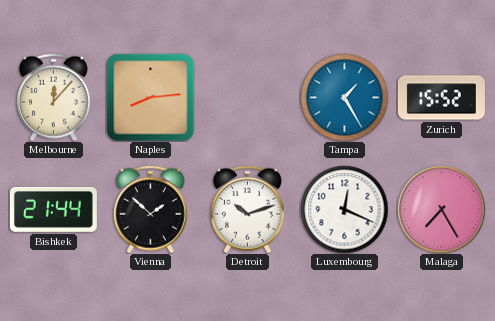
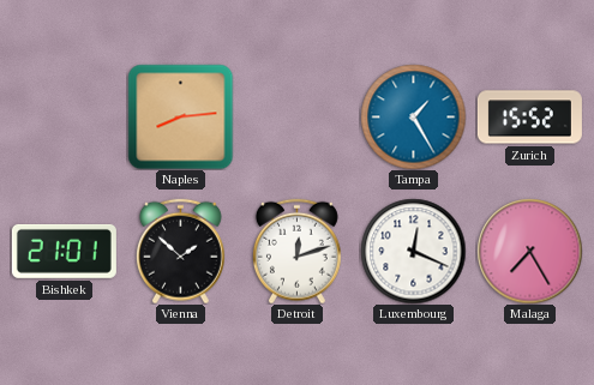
Melbourne: 12:07 -> none (53, 97)
Bishkek: 21:44 -> 21:01 (64, 251)
Detroit: 10:12 -> 12:12 (296, 251)
